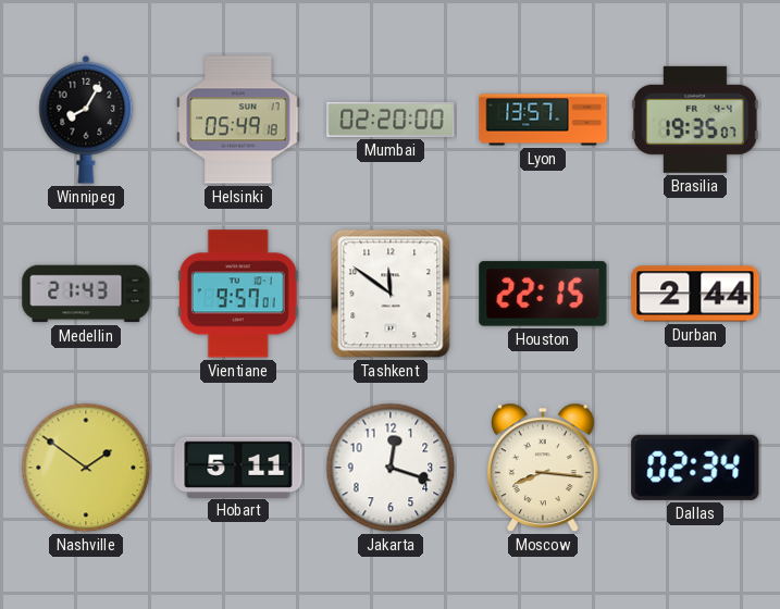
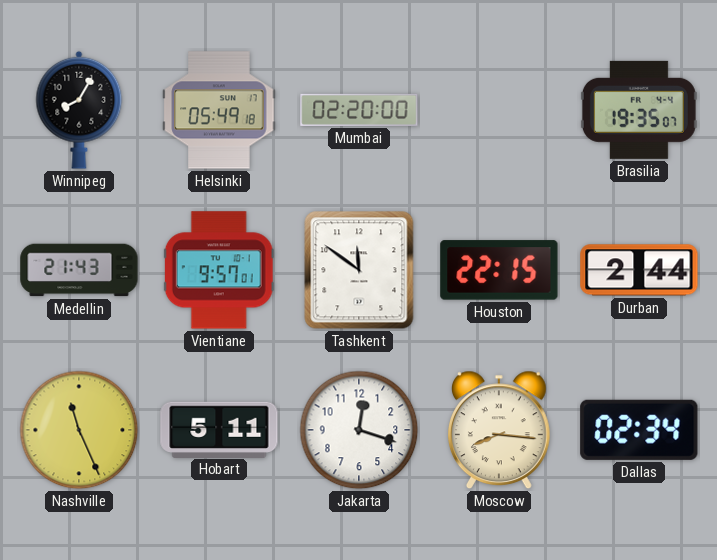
Lyon: 13:57 -> none (543, 120)
Nashville: 1:51 -> 11:26 (79, 430)
